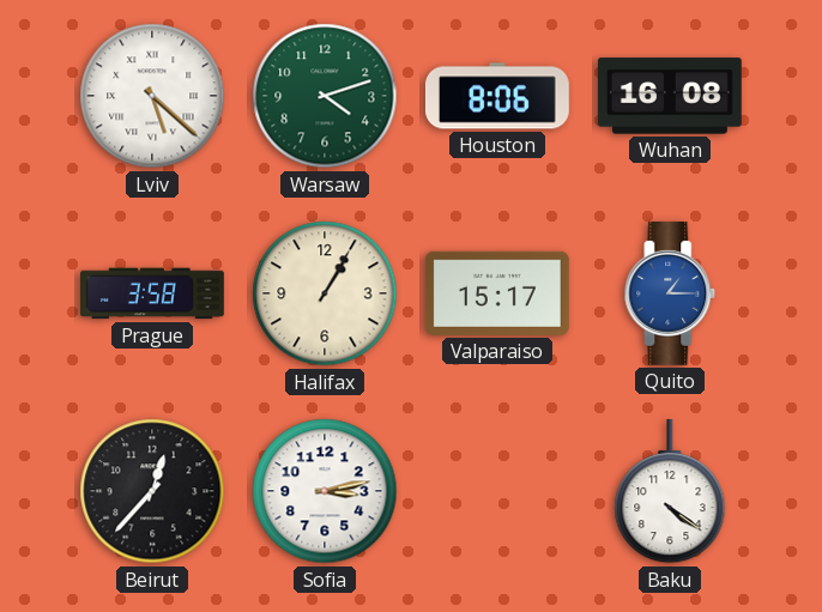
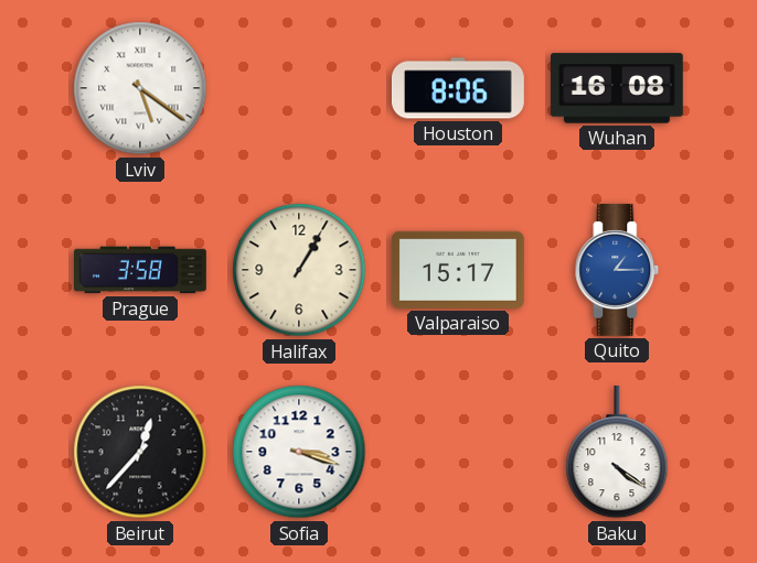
Lviv: 5:22 -> 5:21 (140, 88)
Warsaw: 4:12 -> none (325, 96)
Sofia: 3:13 -> 3:18 (299, 452)
